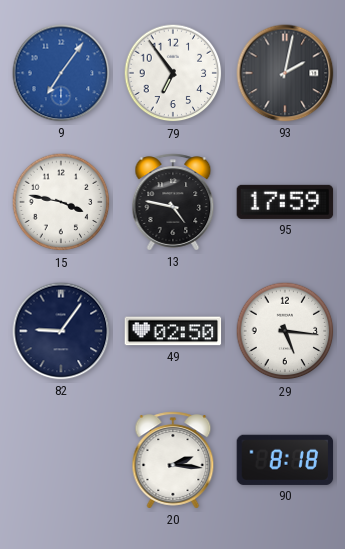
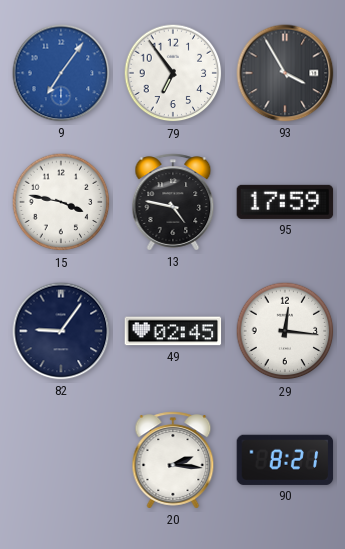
93: 2:02 -> 3:55 (285, 73)
49: 02:50 -> 02:45 (173, 331)
29: 5:16 -> 12:16 (285, 331)
90: 8:18 -> 8:21 (285, 460)
